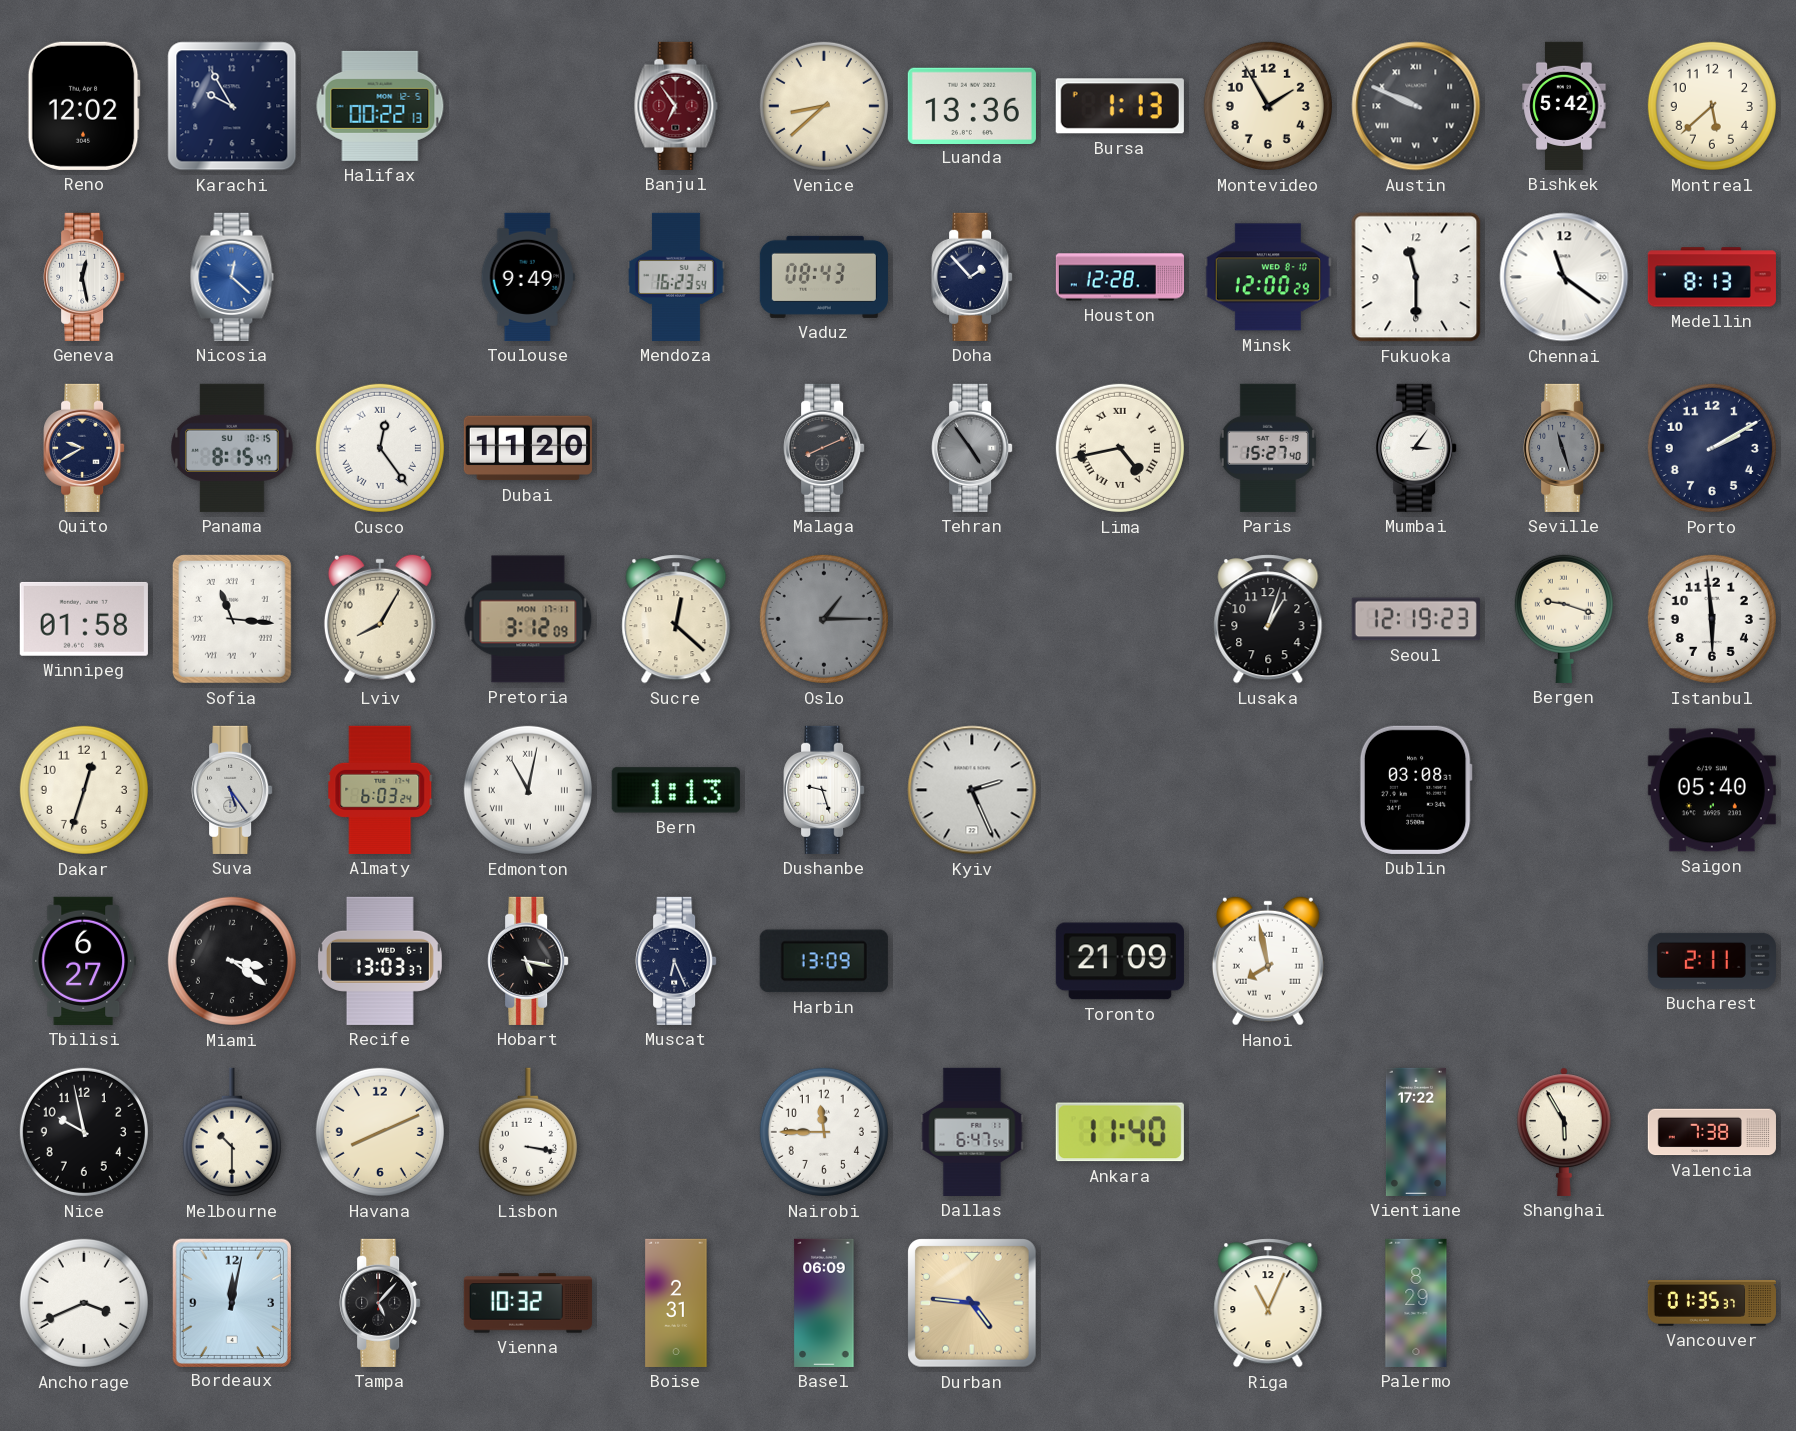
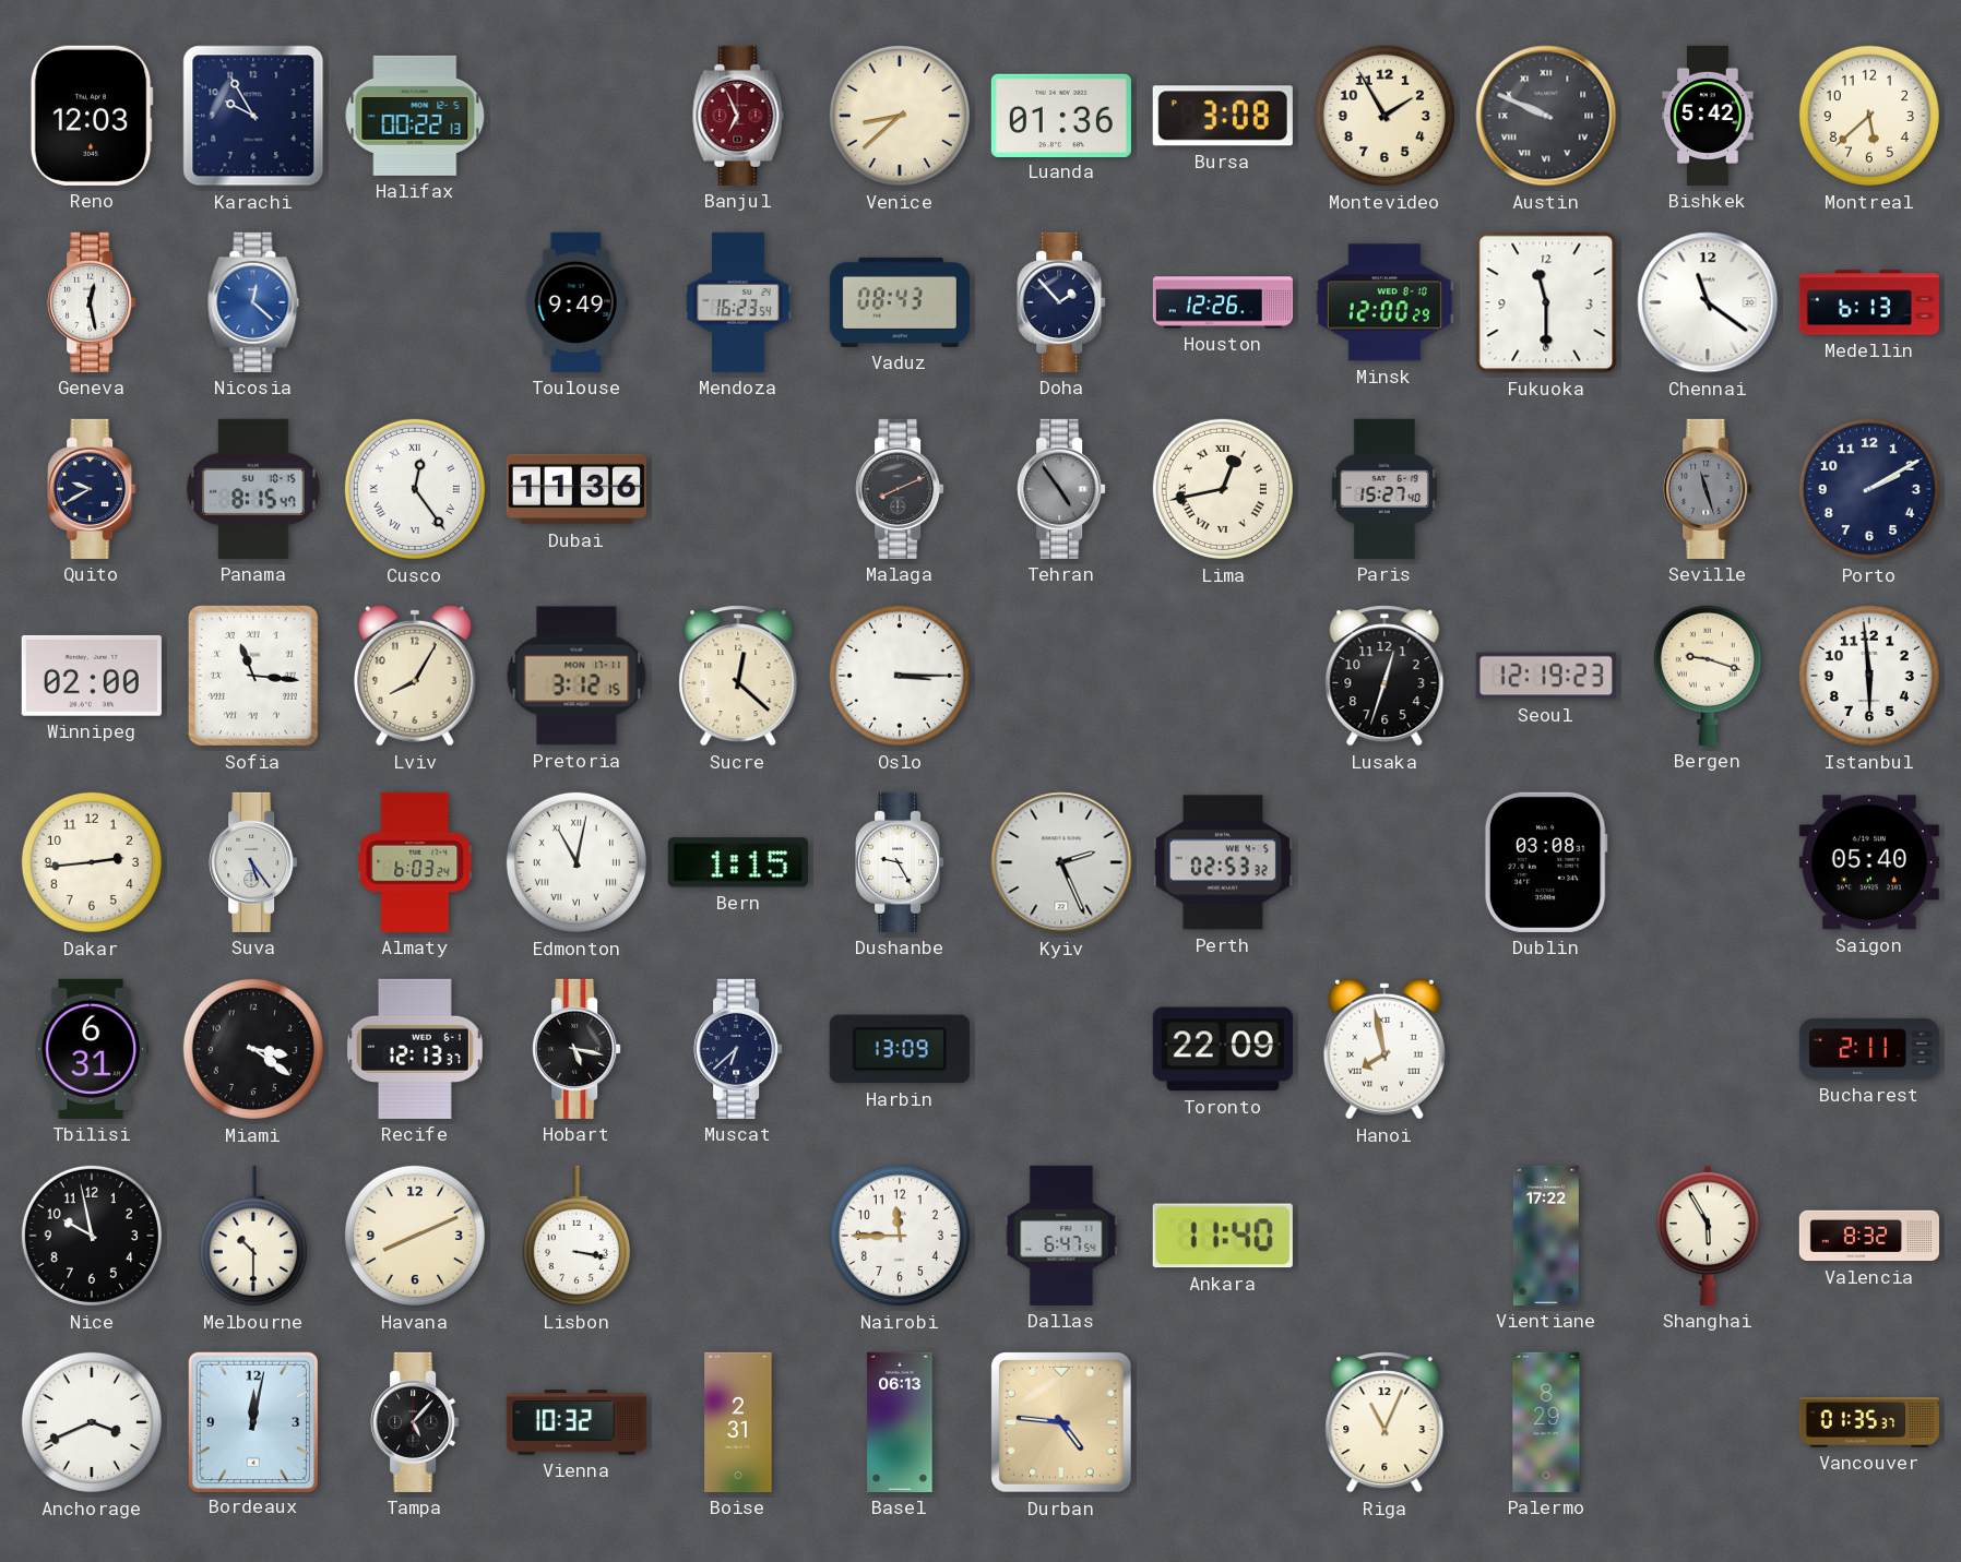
Reno: 12:02 -> 12:03 (92, 116)
Banjul: 6:54 -> 6:56 (738, 116)
Luanda: 13:36 -> 01:36 (1061, 115)
Bursa: 1:13 -> 3:08 (1223, 116)
Houston: 12:28 -> 12:26 (1222, 302)
Medellin: 8:13 -> 6:13 (1869, 302)
Dubai: 11:20 -> 11:36 (577, 489)
Lima: 4:43 -> 12:43 (1223, 489)
Mumbai: 3:06 -> none (1416, 448)
Winnipeg: 01:58 -> 02:00 (92, 676)
Pretoria: 3:12:09 -> 3:12:15 (577, 676)
Oslo: 1:15 -> 3:15 (900, 676)
Oslo dial: grey -> white (900, 676)
Lusaka: 1:03 -> 12:33 (1384, 676)
Dakar: 12:33 -> 2:44 (92, 862)
Bern: 1:13 -> 1:15 (738, 862)
Dushanbe: 9:27 -> 9:25 (900, 862)
Perth: none -> 02:53 (1223, 862)
Tbilisi: 6:27 -> 6:31 (92, 1049)
Recife: 13:03 -> 12:13 (415, 1049)
Muscat: 6:26 -> 6:38 (738, 1049)
Toronto: 21:09 -> 22:09 (1223, 1049)
Valencia: 7:38 -> 8:32 (1869, 1236)
Basel: 06:09 -> 06:13 (900, 1422)
